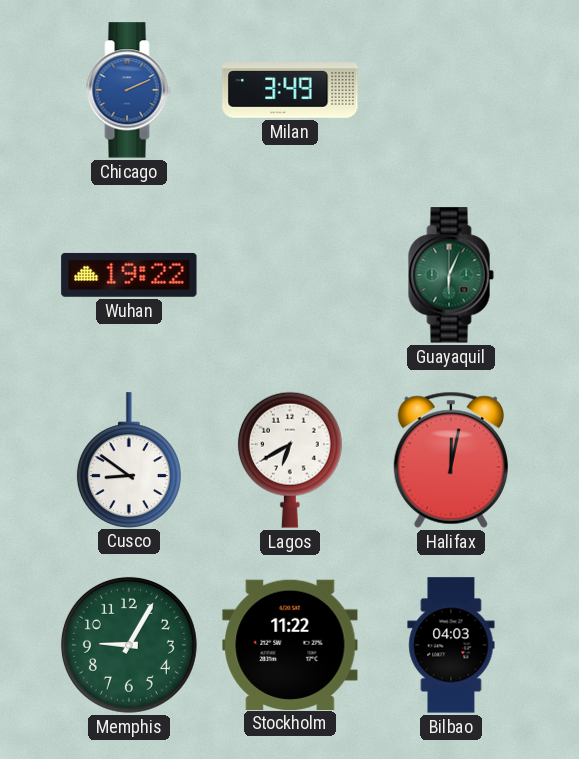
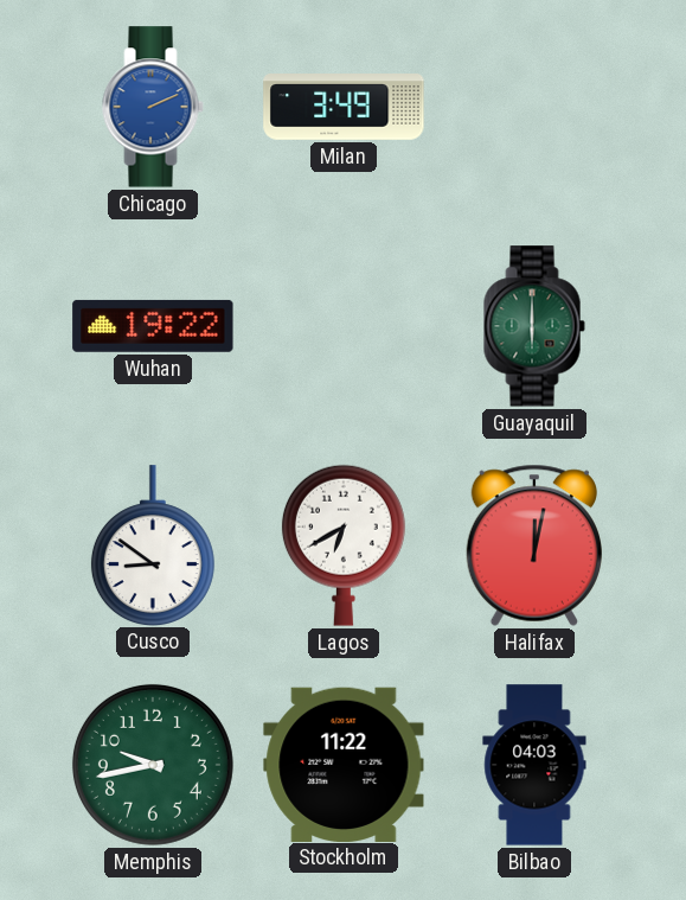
Guayaquil: 6:04 -> 6:00 (534, 326)
Memphis: 9:05 -> 9:43 (153, 765)
